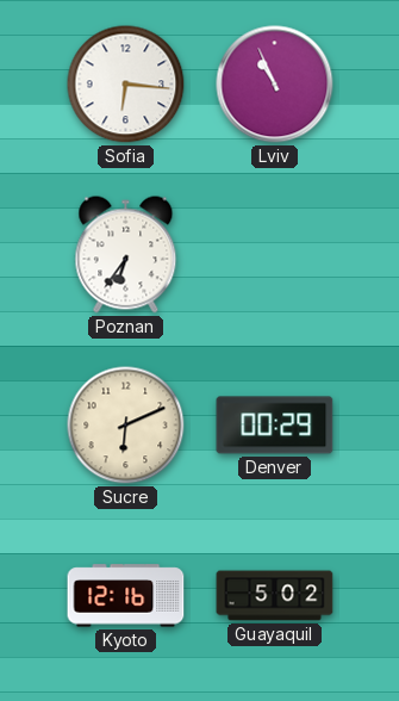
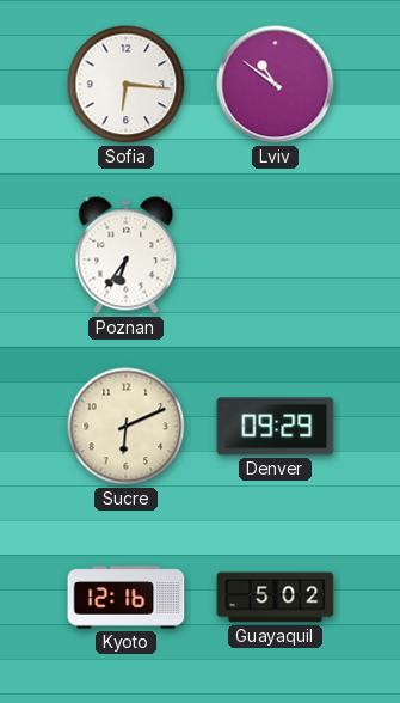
Lviv: 10:56 -> 10:51 (276, 85)
Denver: 00:29 -> 09:29 (276, 427)
